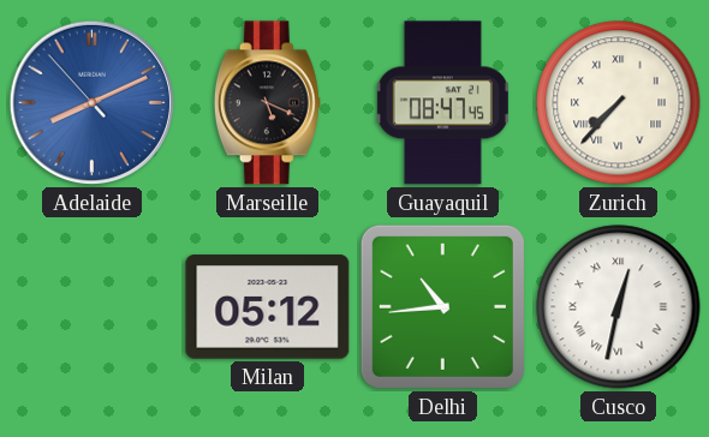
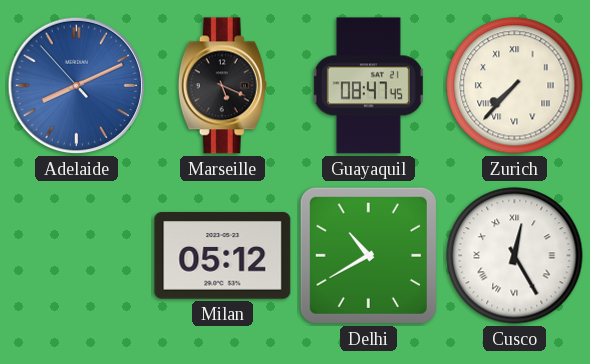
Delhi: 10:44 -> 10:40 (368, 255)
Cusco: 12:32 -> 12:25 (515, 256)
